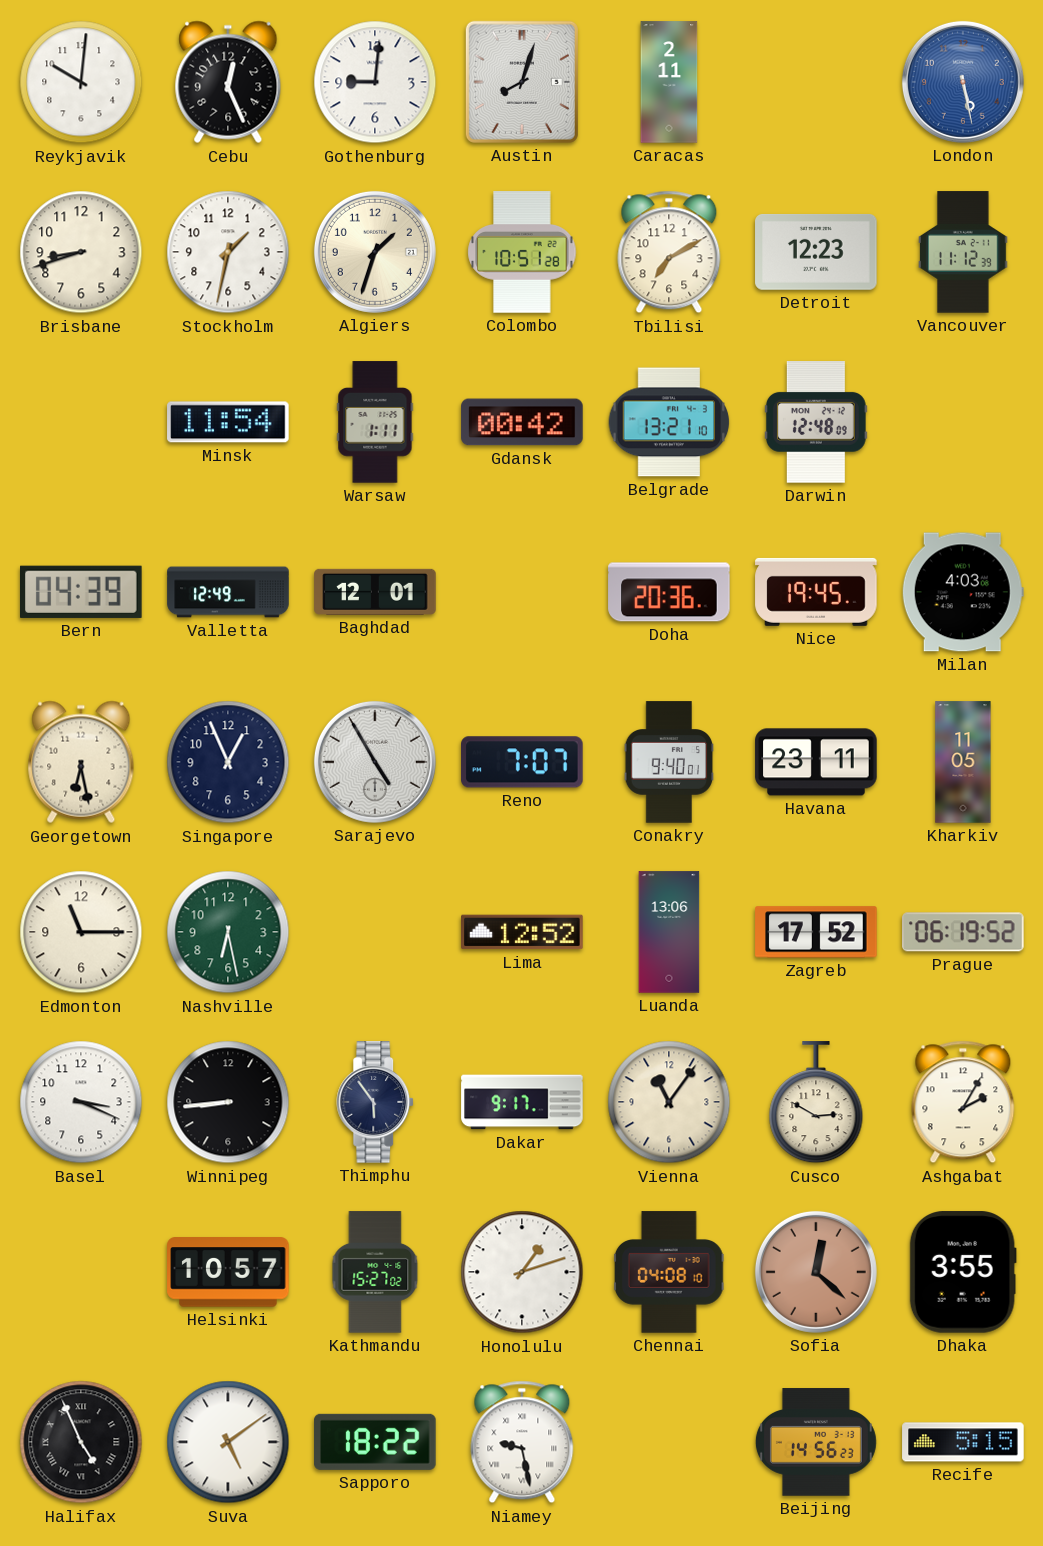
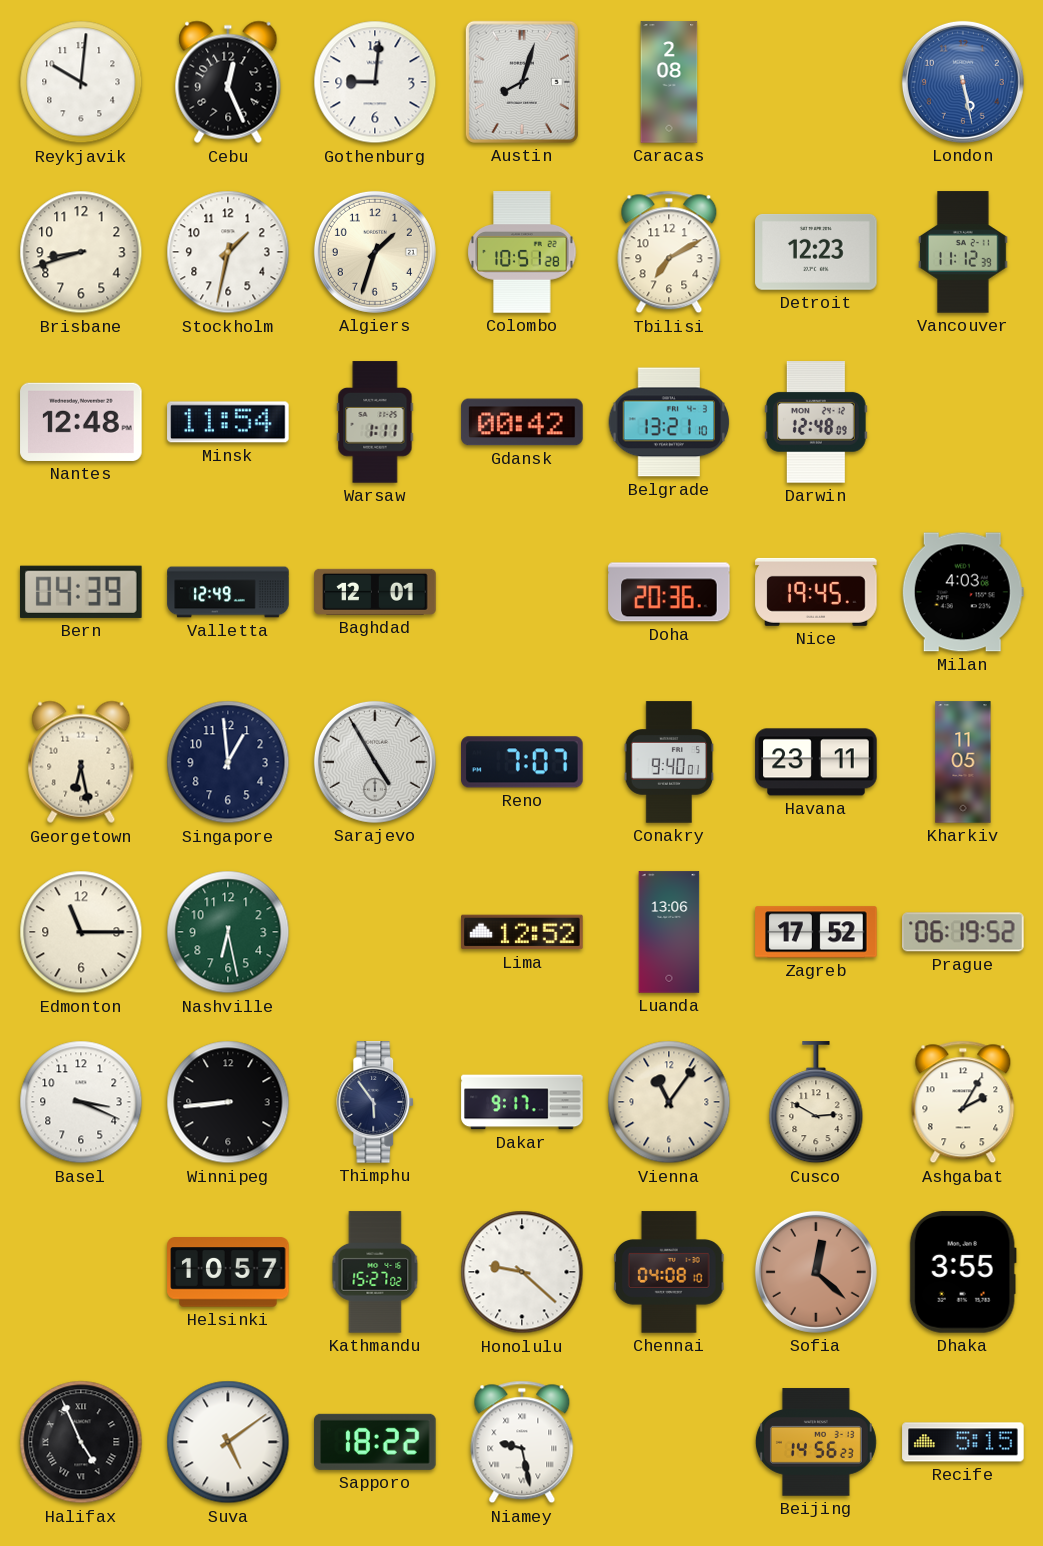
Caracas: 2:11 -> 2:08 (669, 82)
Nantes: none -> 12:48 (81, 422)
Singapore: 12:56 -> 12:59 (228, 762)
Honolulu: 1:12 -> 9:22 (522, 1272)
